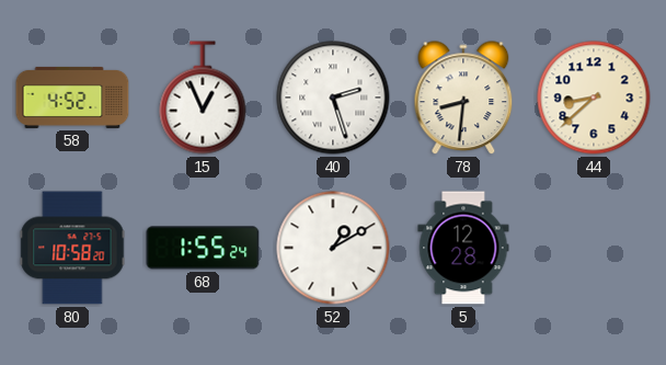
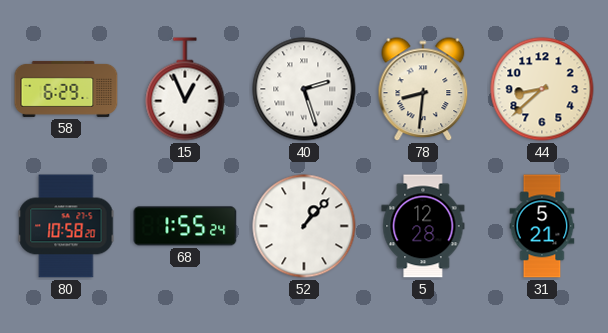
58: 4:52 -> 6:29 (66, 89)
52: 1:10 -> 1:07 (304, 226)
31: none -> 5:21 (542, 226)
